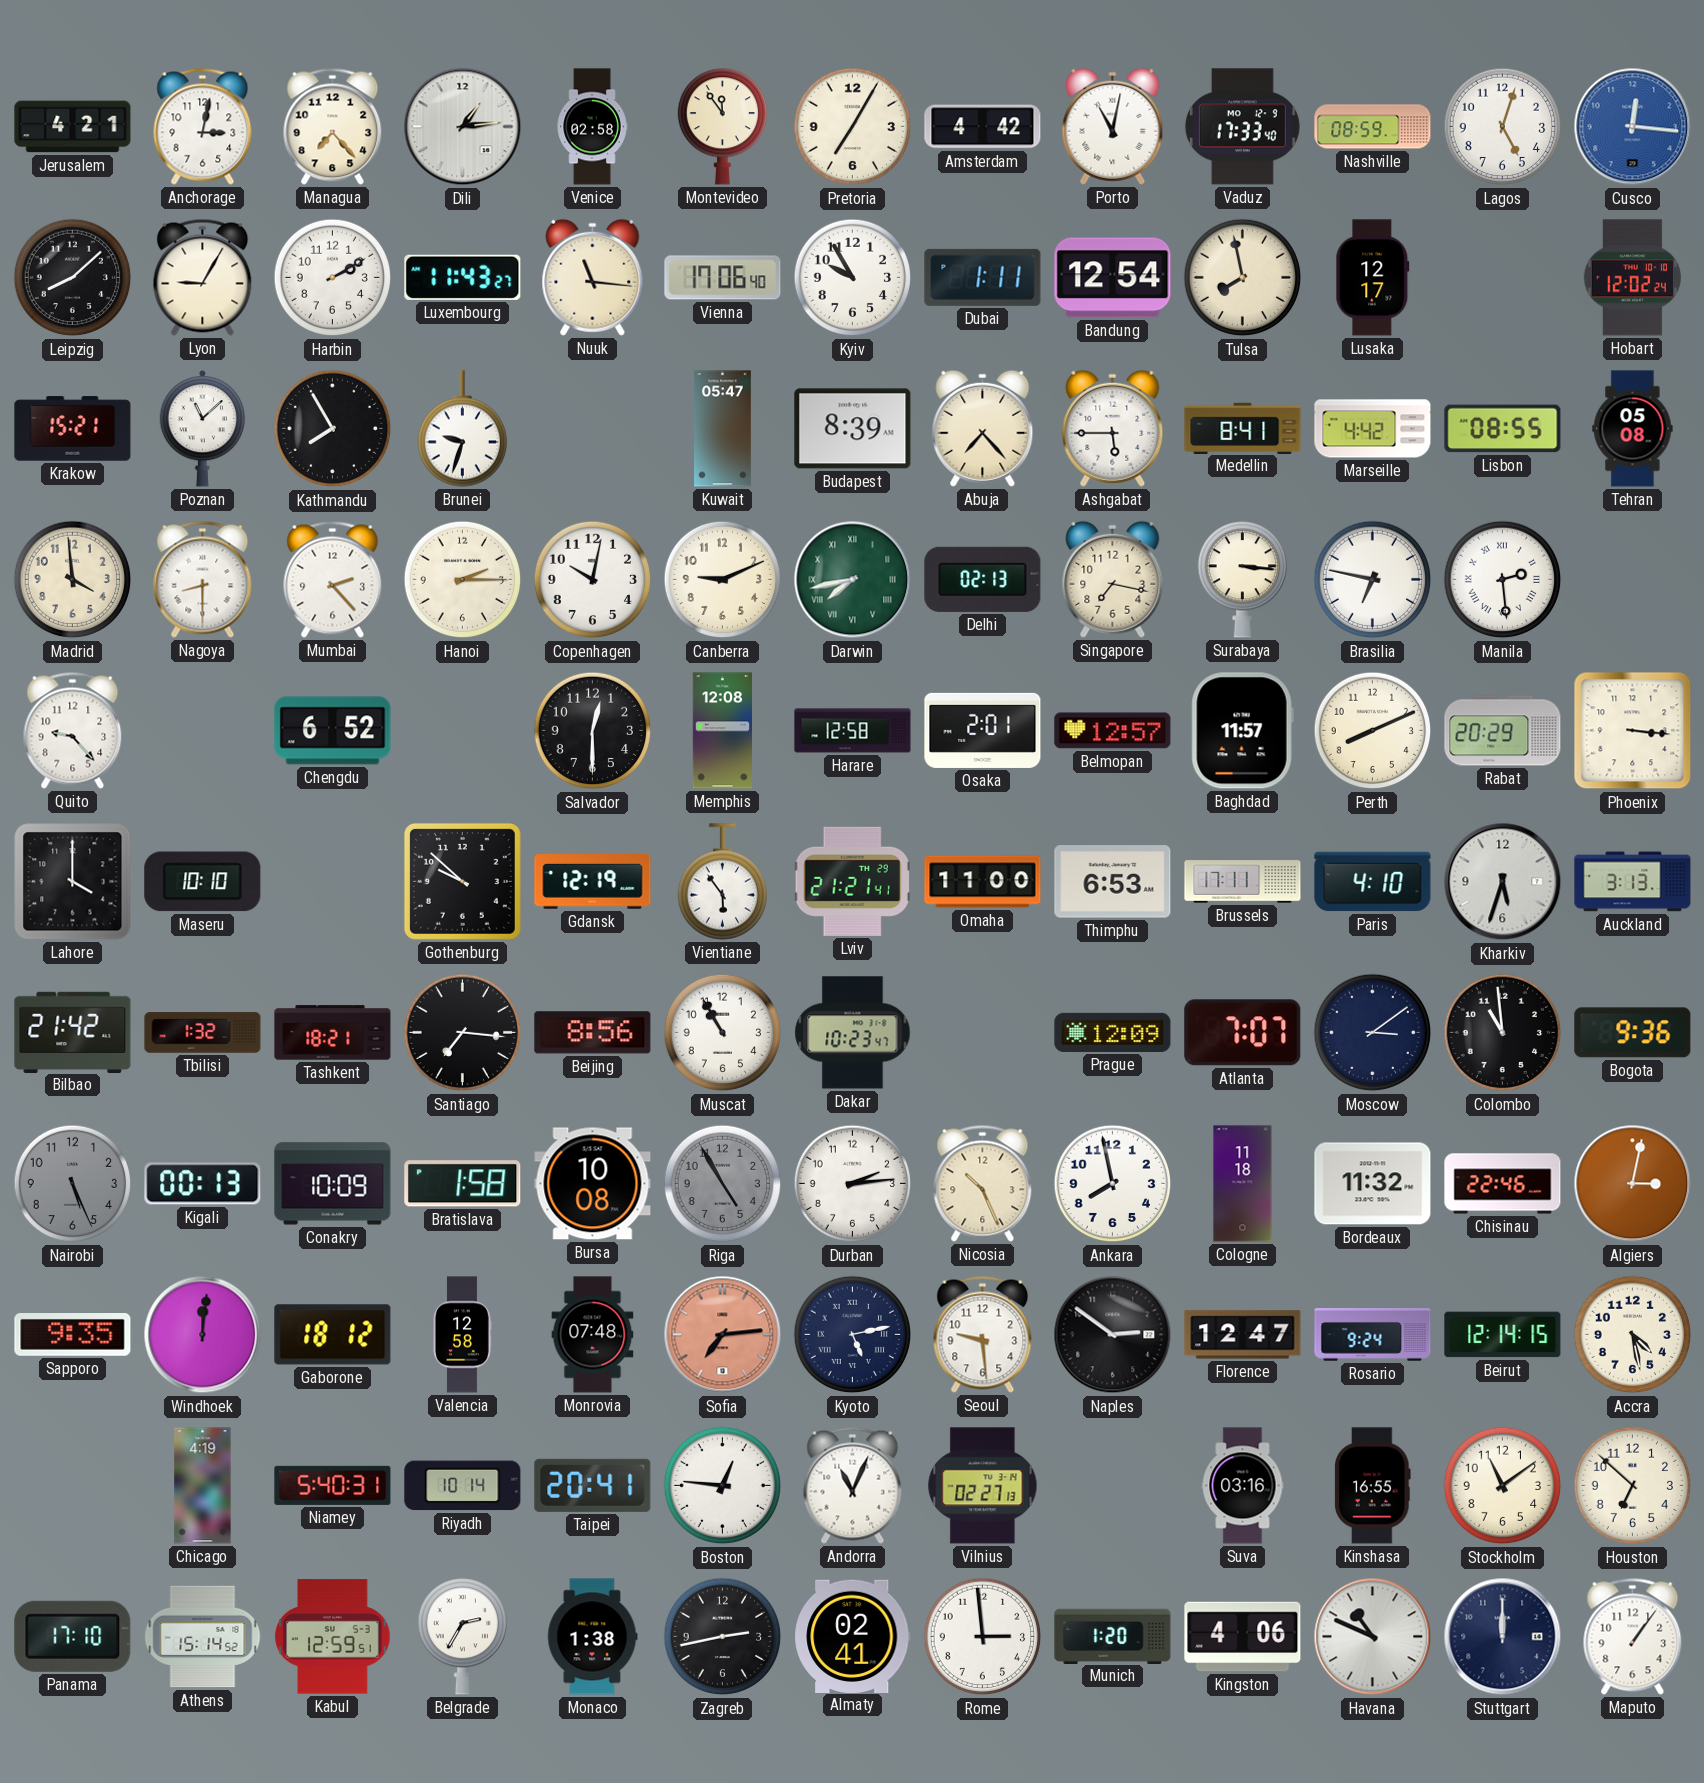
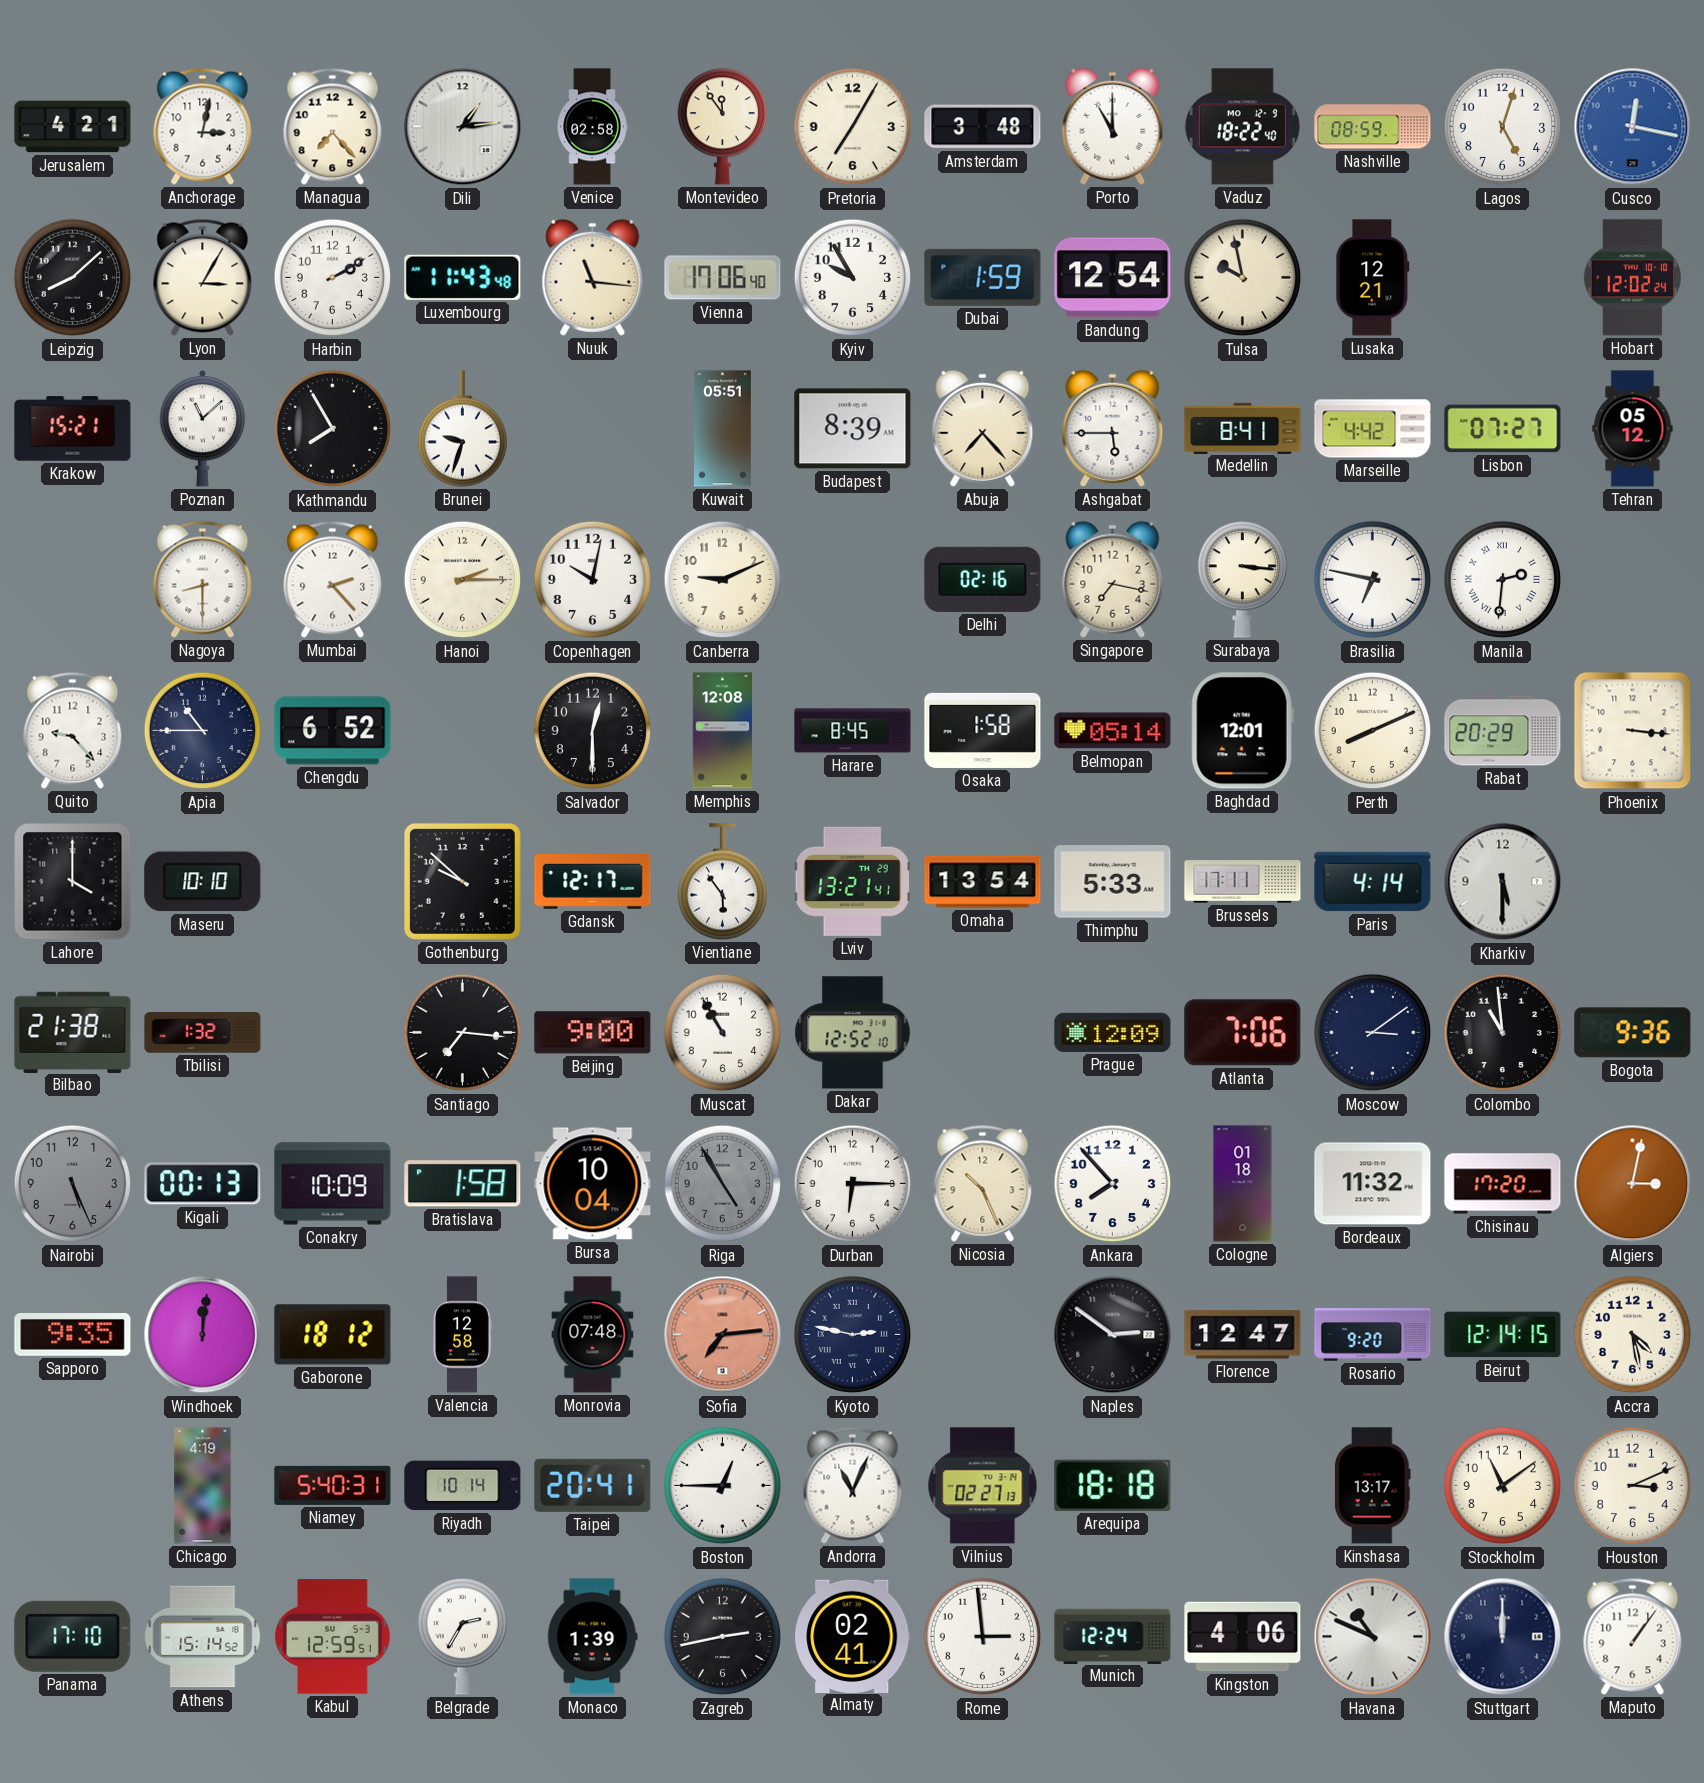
Amsterdam: 4:42 -> 3:48 (983, 127)
Porto: 11:02 -> 11:00 (1113, 126)
Vaduz: 17:33 -> 18:22 (1242, 127)
Cusco: 12:16 -> 12:17 (1633, 127)
Lyon: 9:05 -> 3:05 (203, 277)
Luxembourg: 11:43:27 -> 11:43:48 (463, 277)
Dubai: 1:11 -> 1:59 (983, 277)
Tulsa: 7:58 -> 9:58 (1243, 278)
Lusaka: 12:17 -> 12:21 (1373, 278)
Kuwait: 05:47 -> 05:51 (723, 429)
Lisbon: 08:55 -> 07:27 (1503, 429)
Tehran: 05:08 -> 05:12 (1633, 429)
Madrid: 3:59 -> none (73, 580)
Darwin: 7:43 -> none (853, 580)
Delhi: 02:13 -> 02:16 (983, 579)
Manila: 2:29 -> 2:31 (1503, 580)
Apia: none -> 10:45 (203, 731)
Harare: 12:58 -> 8:45 (853, 731)
Osaka: 2:01 -> 1:58 (983, 730)
Belmopan: 12:57 -> 05:14 (1113, 731)
Baghdad: 11:57 -> 12:01 (1242, 731)
Gdansk: 12:19 -> 12:17 (593, 882)
Lviv: 21:21 -> 13:21 (852, 881)
Omaha: 11:00 -> 13:54 (983, 882)
Thimphu: 6:53 -> 5:33 (1113, 882)
Paris: 4:10 -> 4:14 (1373, 882)
Kharkiv: 5:33 -> 5:30 (1503, 882)
Auckland: 3:13 -> none (1633, 882)
Bilbao: 21:42 -> 21:38 (73, 1032)
Tashkent: 18:21 -> none (333, 1033)
Beijing: 8:56 -> 9:00 (593, 1033)
Dakar: 10:23 -> 12:52 (853, 1033)
Atlanta: 7:07 -> 7:06 (1243, 1033)
Bursa: 10:08 -> 10:04 (593, 1184)
Durban: 2:14 -> 6:15 (853, 1184)
Ankara: 7:58 -> 7:53 (1113, 1184)
Cologne: 11:18 -> 01:18 (1243, 1184)
Chisinau: 22:46 -> 17:20 (1503, 1184)
Kyoto: 5:13 -> 2:47 (853, 1335)
Seoul: 9:29 -> none (983, 1334)
Rosario: 9:24 -> 9:20 (1373, 1335)
Boston: 12:46 -> 12:45 (723, 1486)
Arequipa: none -> 18:18 (1113, 1485)
Suva: 03:16 -> none (1243, 1486)
Kinshasa: 16:55 -> 13:17 (1373, 1486)
Houston: 6:52 -> 3:11 (1633, 1486)
Monaco: 1:38 -> 1:39 (592, 1637)
Munich: 1:20 -> 12:24 (1113, 1636)
